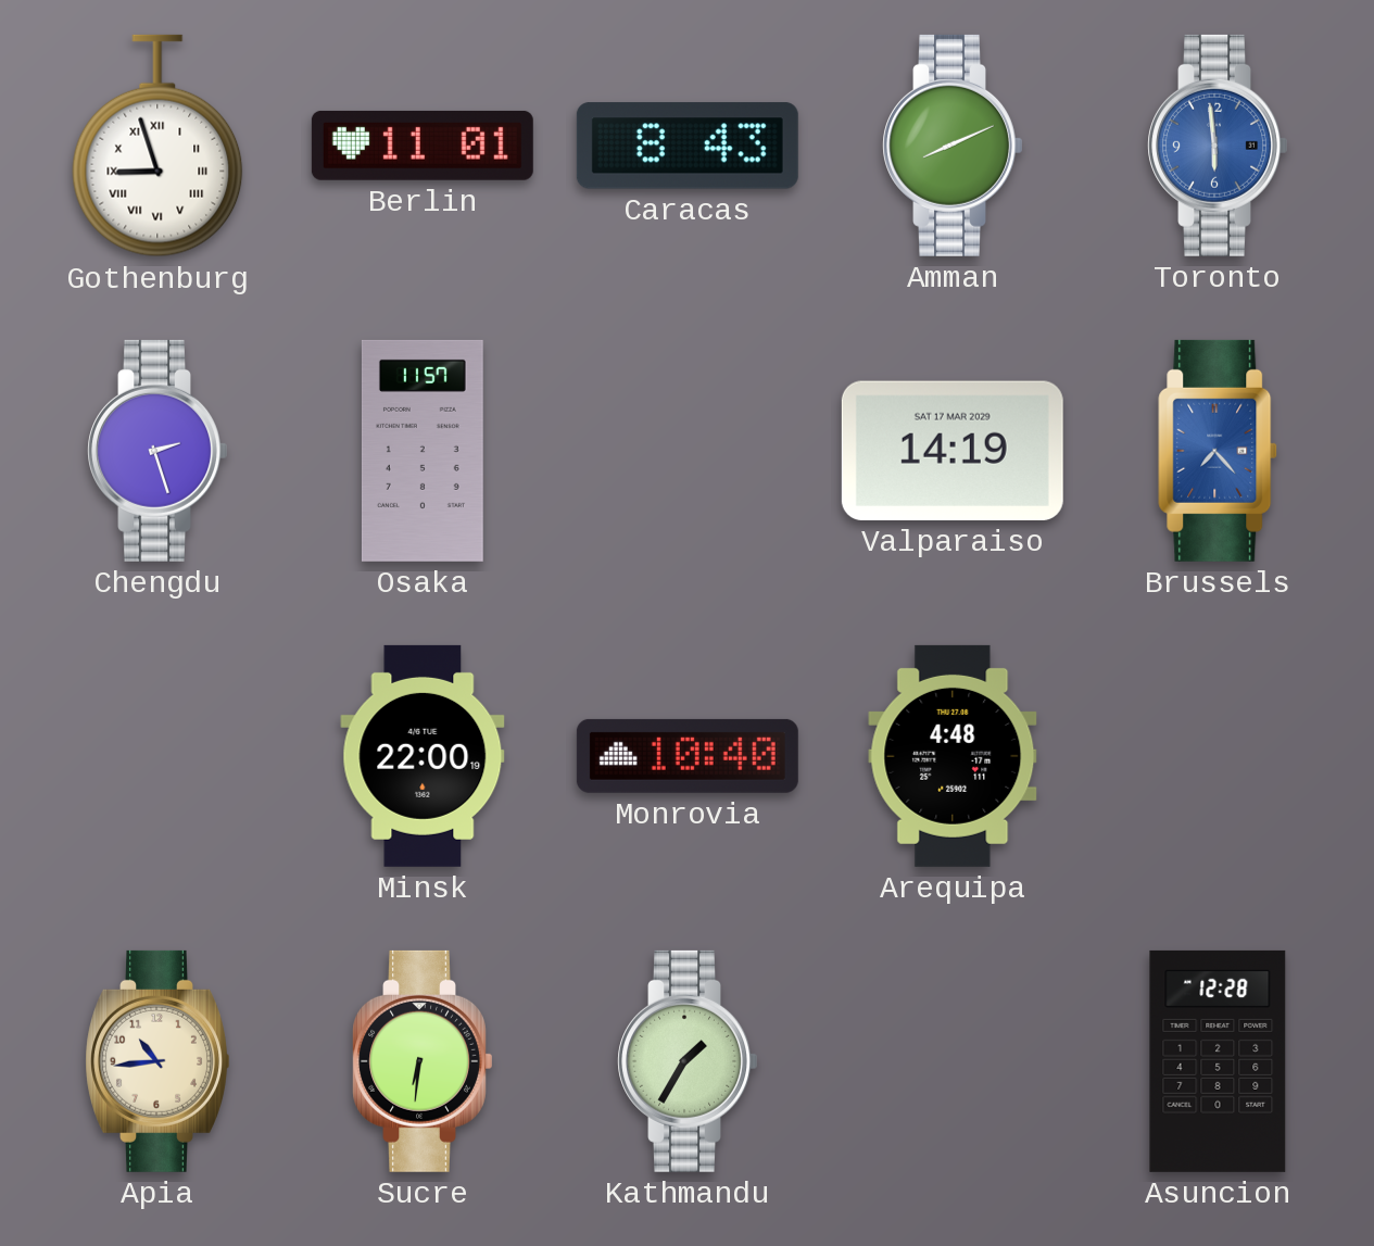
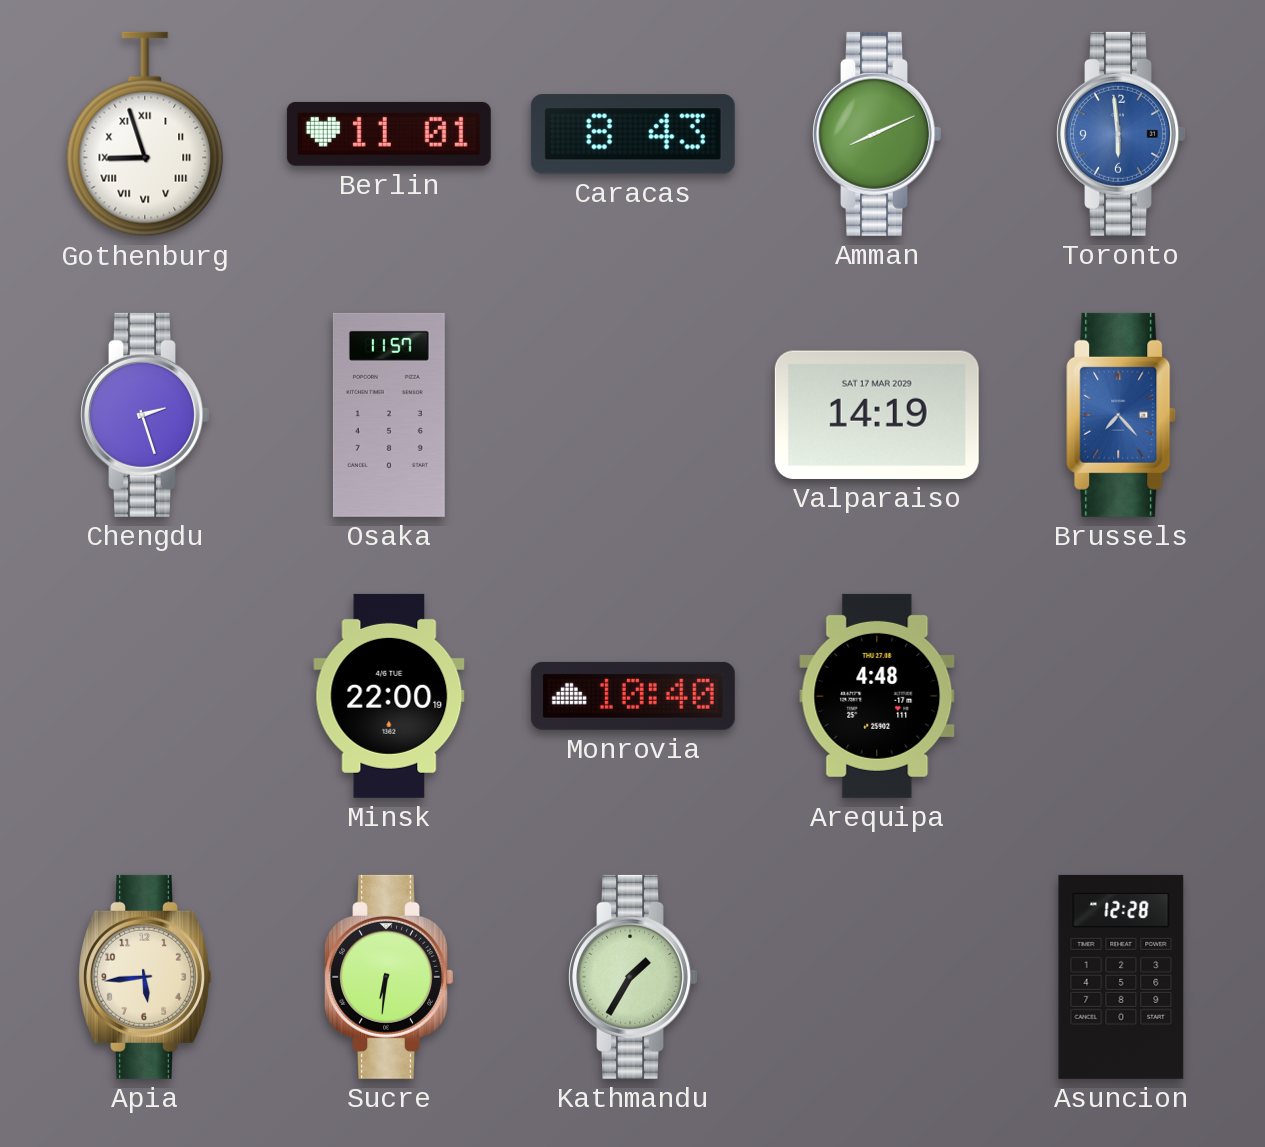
Apia: 10:44 -> 5:44 (145, 977)
